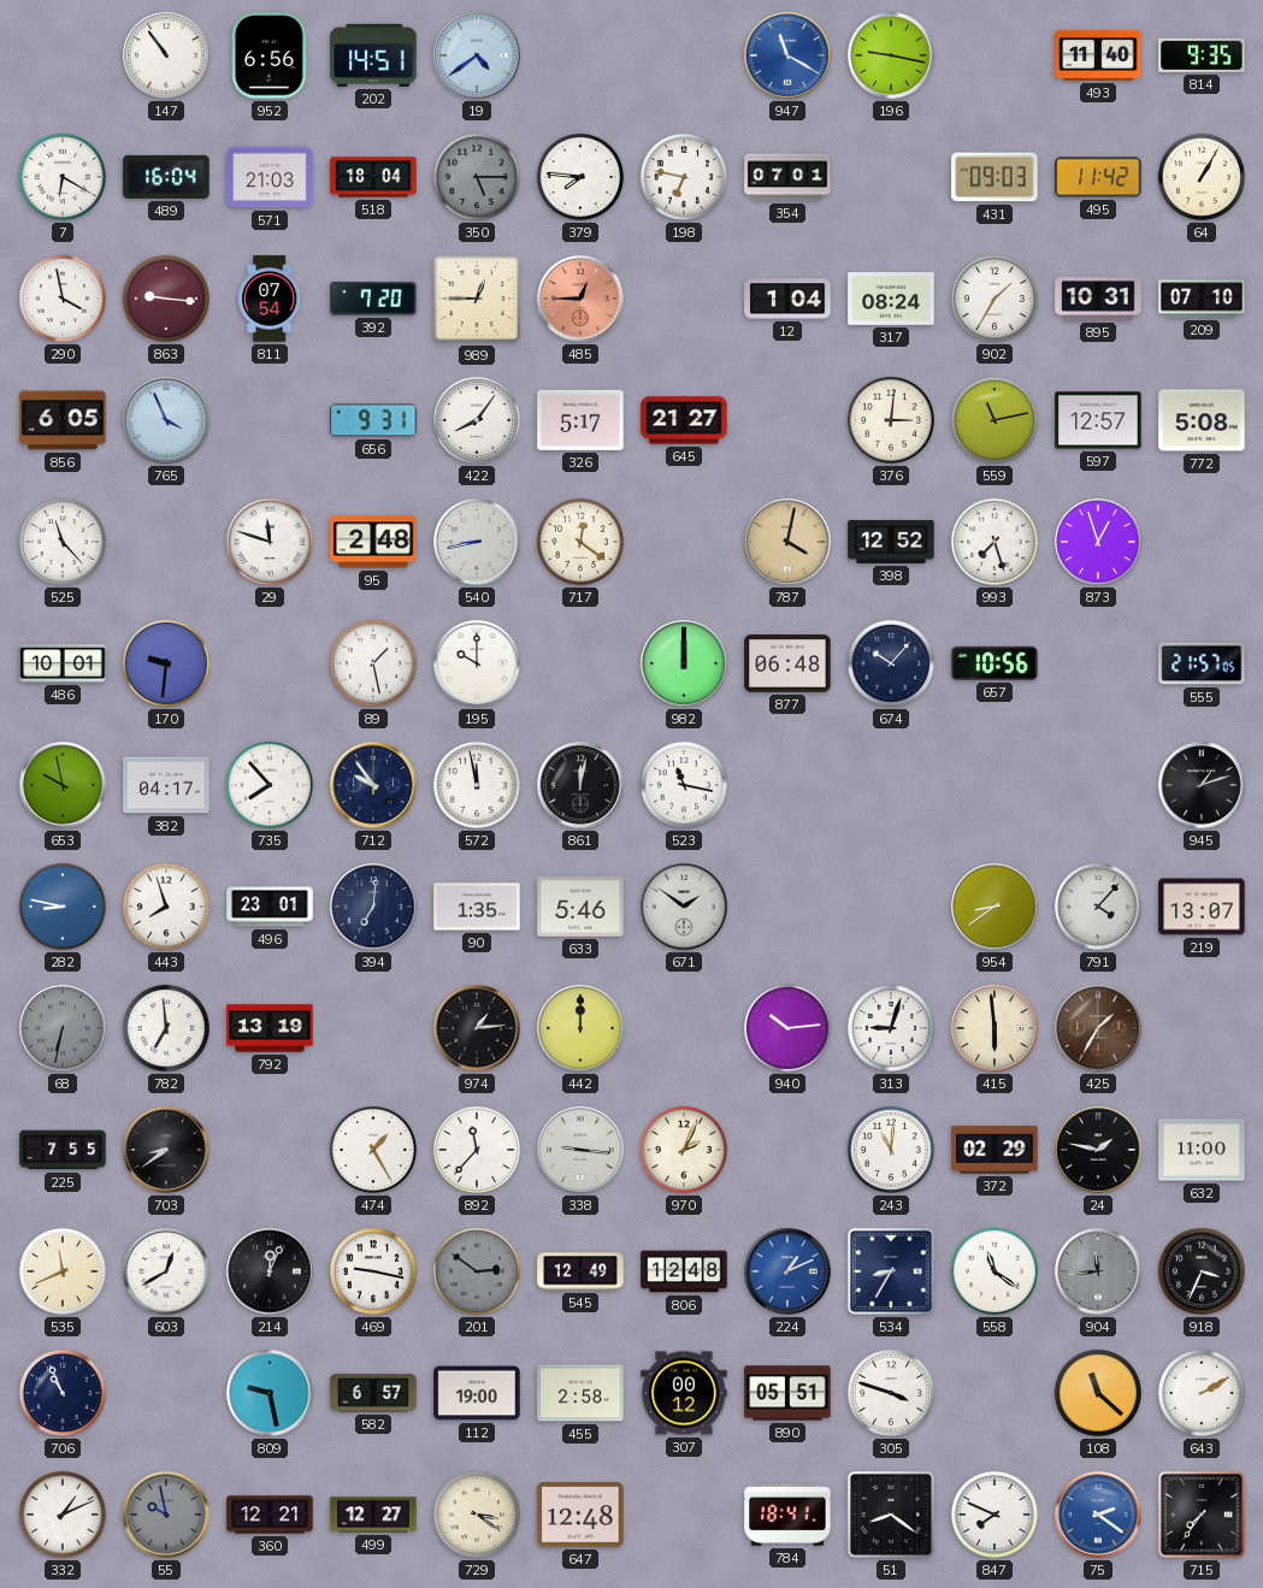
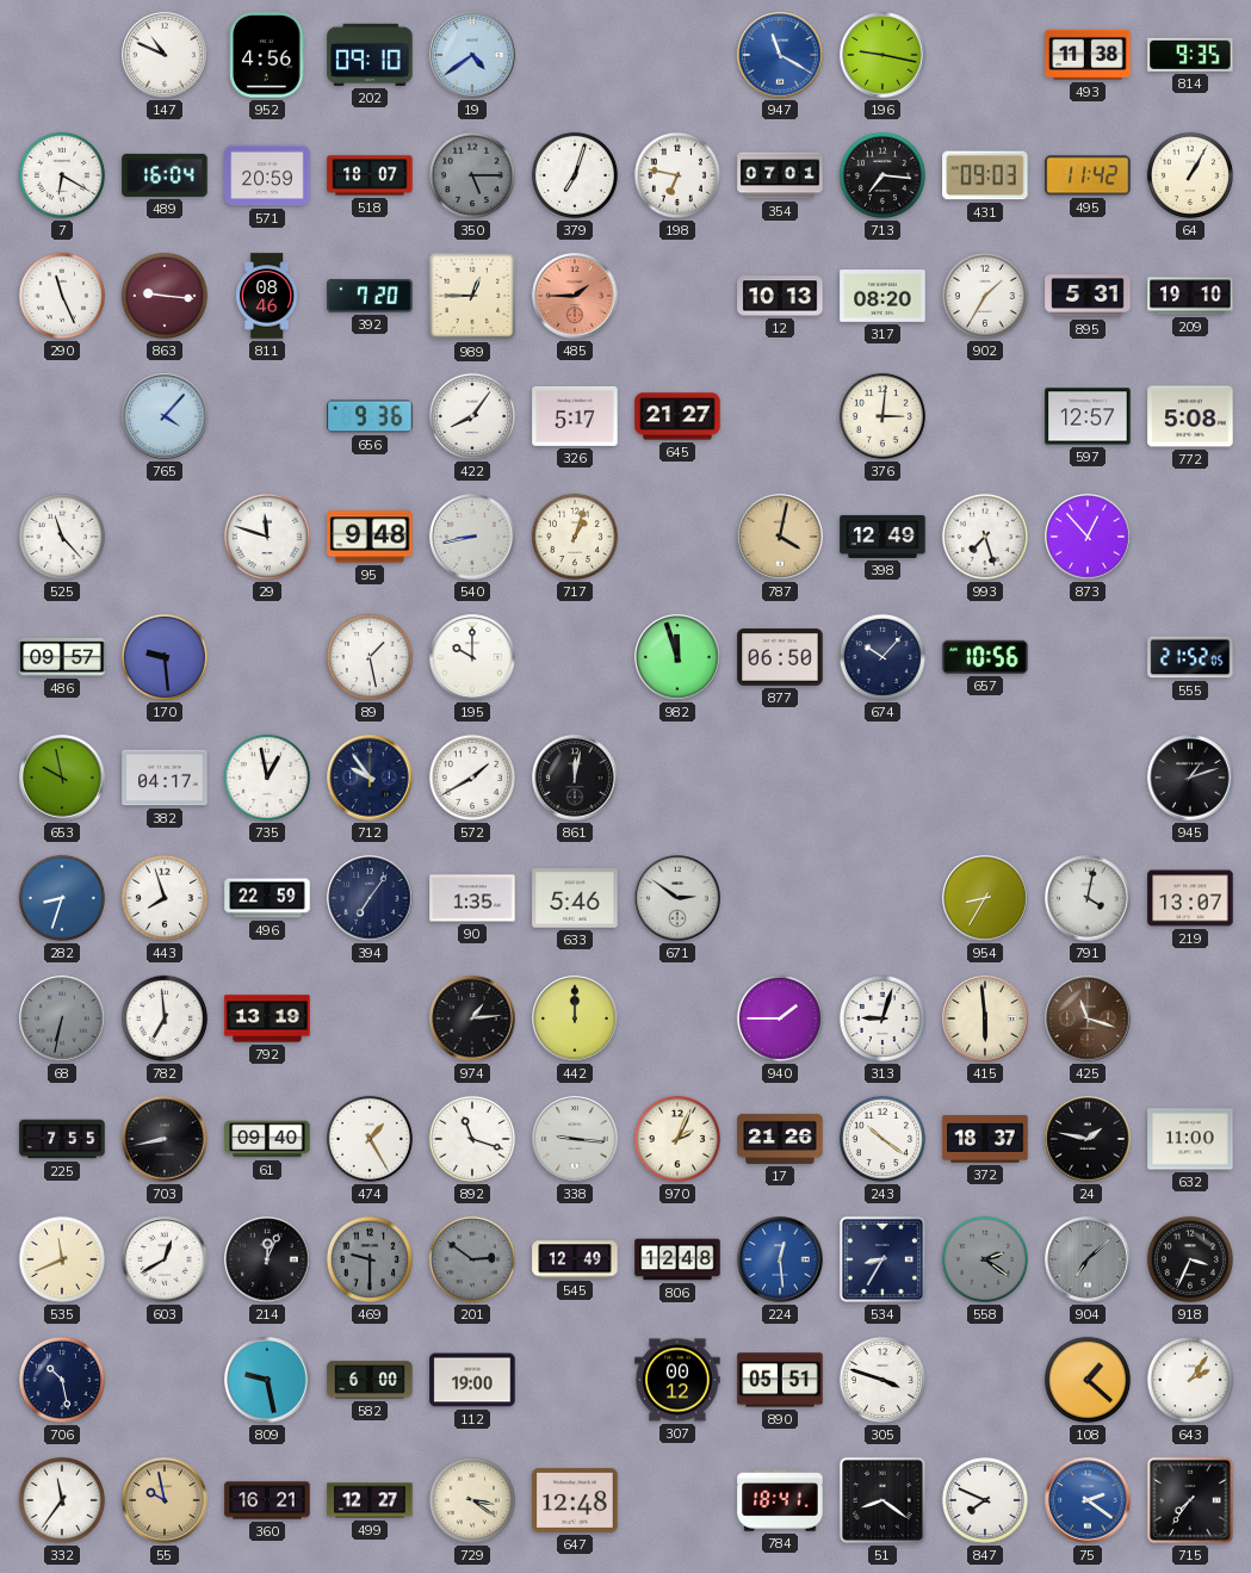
147: 10:54 -> 10:49 (165, 55)
952: 6:56 -> 4:56 (267, 55)
202: 14:51 -> 09:10 (370, 55)
493: 11:40 -> 11:38 (1088, 55)
571: 21:03 -> 20:59 (267, 175)
518: 18:04 -> 18:07 (370, 175)
379: 7:46 -> 7:03 (575, 175)
713: none -> 7:16 (882, 175)
290: 3:58 -> 11:26 (62, 296)
811: 07:54 -> 08:46 (267, 296)
485: 12:45 -> 1:45 (575, 296)
12: 1:04 -> 10:13 (780, 296)
317: 08:24 -> 08:20 (882, 297)
895: 10:31 -> 5:31 (1088, 296)
209: 07:10 -> 19:10 (1190, 296)
856: 6:05 -> none (63, 420)
765: 3:56 -> 4:07 (165, 416)
656: 9:31 -> 9:36 (370, 416)
559: 11:13 -> none (995, 420)
95: 2:48 -> 9:48 (370, 537)
717: 12:21 -> 1:03 (575, 537)
398: 12:52 -> 12:49 (882, 537)
873: 12:57 -> 12:53 (1088, 537)
486: 10:01 -> 09:57 (62, 657)
170: 9:31 -> 9:29 (165, 657)
982: 12:00 -> 11:57 (677, 657)
877: 06:48 -> 06:50 (780, 657)
555: 21:57 -> 21:52 (1190, 657)
735: 7:53 -> 12:58 (267, 778)
572: 11:58 -> 1:40 (472, 778)
523: 11:17 -> none (684, 785)
282: 8:47 -> 8:33 (62, 898)
496: 23:01 -> 22:59 (267, 898)
394: 7:01 -> 7:06 (370, 898)
671: 1:51 -> 2:51 (677, 898)
954: 8:39 -> 8:35 (985, 898)
791: 4:07 -> 4:02 (1088, 898)
940: 10:14 -> 1:45 (780, 1018)
425: 1:35 -> 11:18 (1088, 1018)
703: 8:39 -> 8:43 (165, 1139)
61: none -> 09:40 (267, 1139)
892: 11:37 -> 11:18 (472, 1139)
17: none -> 21:26 (780, 1139)
243: 11:01 -> 10:21 (882, 1139)
372: 02:29 -> 18:37 (985, 1139)
469: 9:17 -> 9:30 (370, 1259)
469 dial: white -> grey (370, 1259)
224: 1:11 -> 12:29 (780, 1259)
558: 11:21 -> 2:21 (985, 1259)
558 dial: white -> grey (985, 1259)
904: 11:44 -> 7:08 (1088, 1259)
706: 10:56 -> 10:28 (62, 1380)
582: 6:57 -> 6:00 (370, 1380)
455: 2:58 -> none (580, 1393)
108: 11:22 -> 1:22 (1088, 1380)
643: 2:10 -> 2:06 (1190, 1380)
332: 1:11 -> 11:36 (62, 1500)
55 dial: grey -> champagne (165, 1500)
360: 12:21 -> 16:21 (267, 1500)
